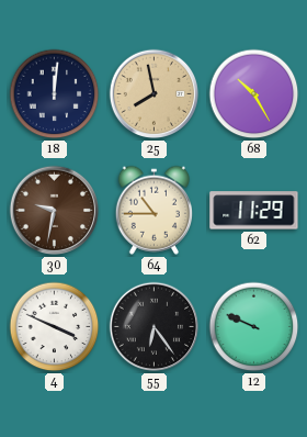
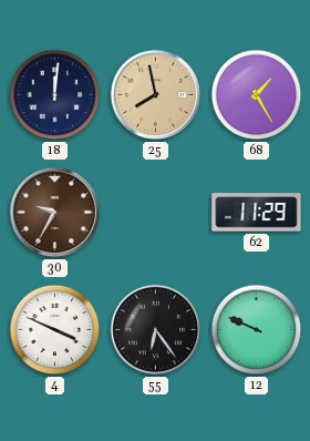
68: 10:25 -> 1:25 (257, 95)
30: 9:32 -> 9:35 (55, 213)
64: 10:45 -> none (153, 210)
